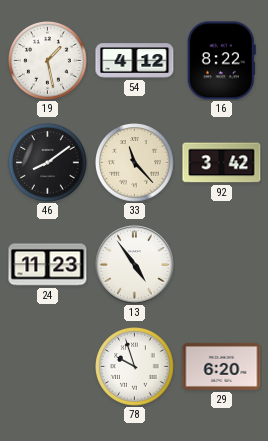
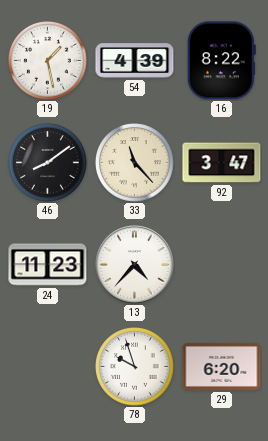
54: 4:12 -> 4:39 (135, 61)
92: 3:42 -> 3:47 (222, 163)
13: 4:54 -> 4:37 (135, 265)
